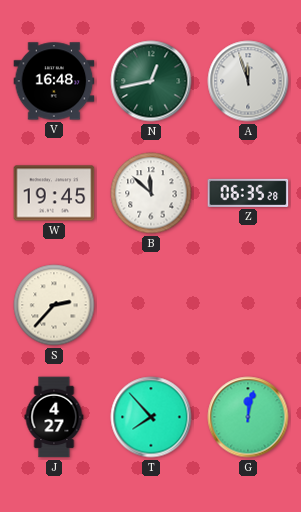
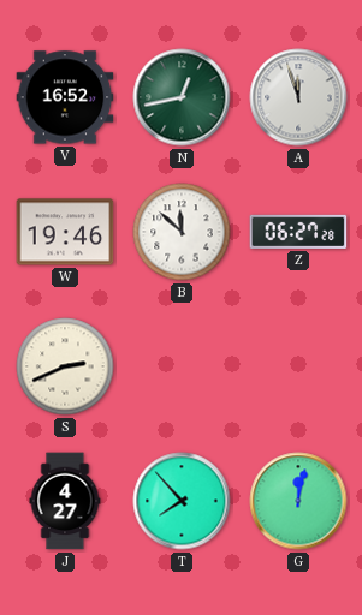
V: 16:48 -> 16:52 (65, 97)
W: 19:45 -> 19:46 (65, 232)
Z: 06:35 -> 06:27 (298, 232)
S: 2:37 -> 2:41 (65, 366)
